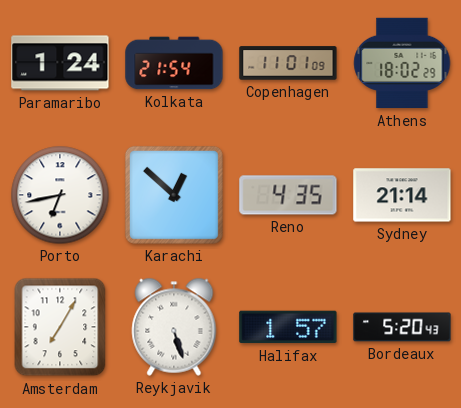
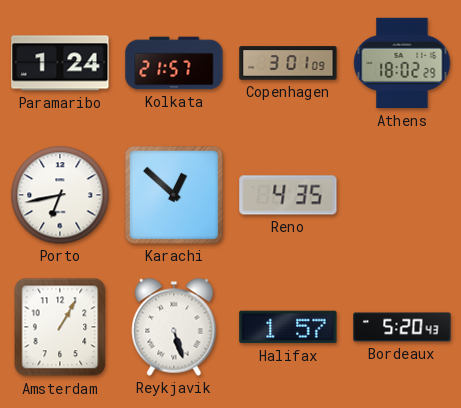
Kolkata: 21:54 -> 21:57 (174, 63)
Copenhagen: 11:01 -> 3:01 (288, 63)
Sydney: 21:14 -> none (402, 195)
Amsterdam: 7:05 -> 1:05 (60, 327)
